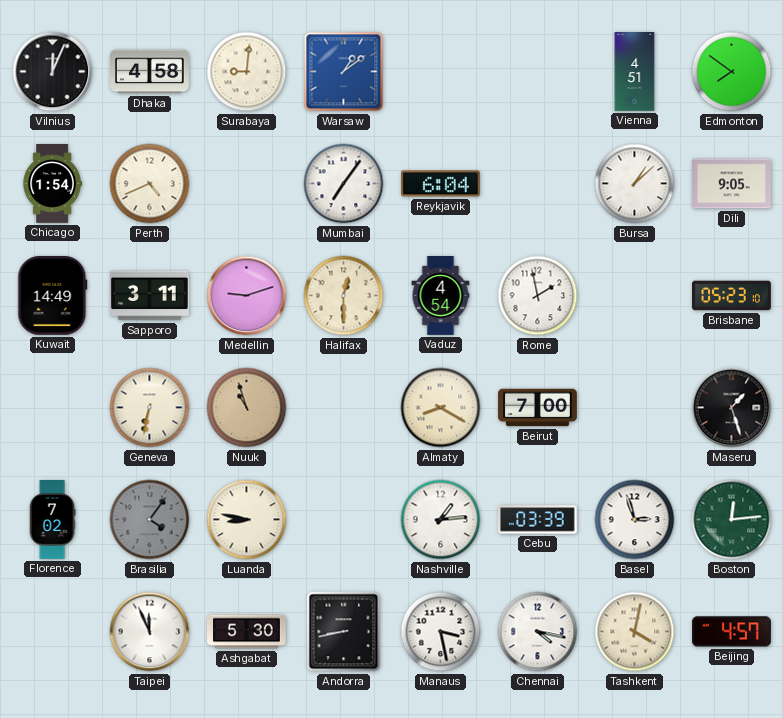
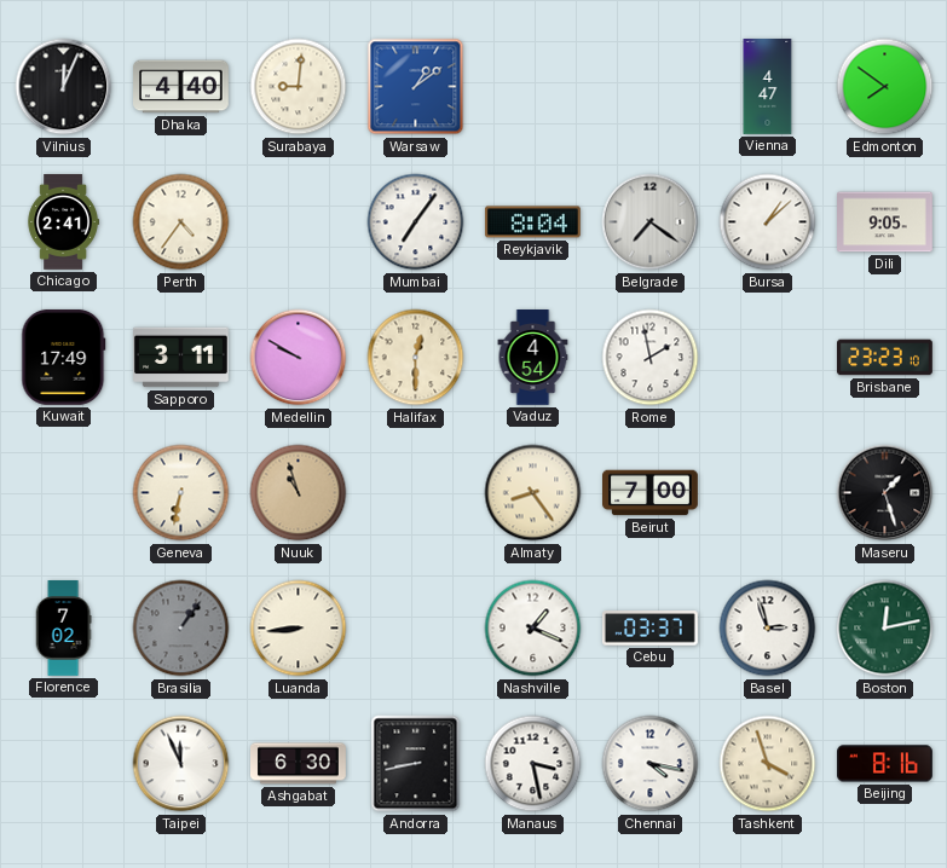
Dhaka: 4:58 -> 4:40 (181, 87)
Vienna: 4:51 -> 4:47 (768, 87)
Chicago: 1:54 -> 2:41 (63, 222)
Perth: 4:41 -> 4:36 (181, 222)
Reykjavik: 6:04 -> 8:04 (532, 222)
Belgrade: none -> 7:21 (651, 222)
Kuwait: 14:49 -> 17:49 (64, 357)
Medellin: 9:12 -> 9:50 (299, 358)
Brisbane: 05:23 -> 23:23 (885, 358)
Almaty: 8:20 -> 8:24 (533, 493)
Brasilia: 4:06 -> 1:06 (181, 629)
Luanda: 8:47 -> 8:44 (299, 629)
Nashville: 1:14 -> 1:19 (533, 629)
Cebu: 03:39 -> 03:37 (649, 629)
Boston: 12:14 -> 12:13 (885, 629)
Ashgabat: 5:30 -> 6:30 (299, 764)
Tashkent: 4:02 -> 3:57 (768, 764)
Beijing: 4:57 -> 8:16 (885, 764)
